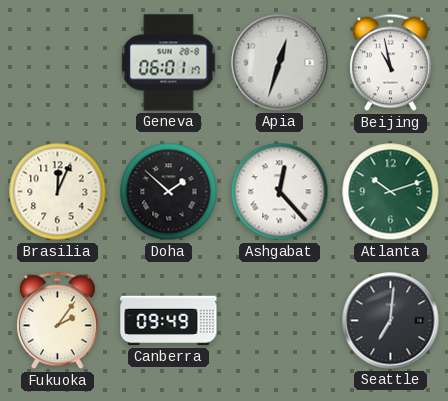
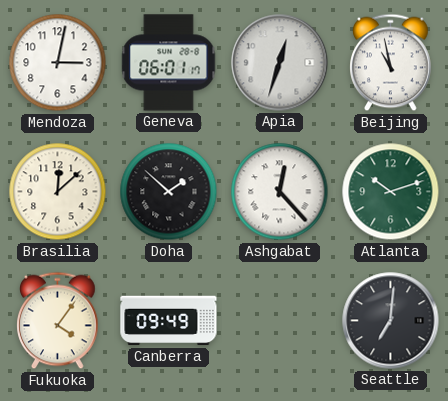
Mendoza: none -> 3:02 (58, 63)
Brasilia: 12:04 -> 12:08 (58, 192)
Fukuoka: 2:06 -> 4:06 (58, 321)
